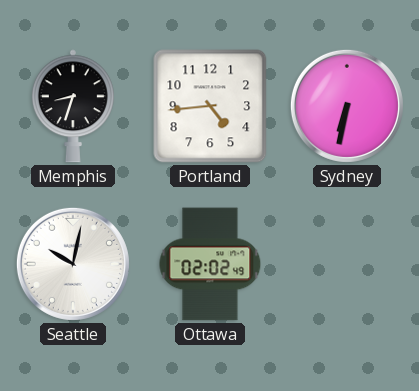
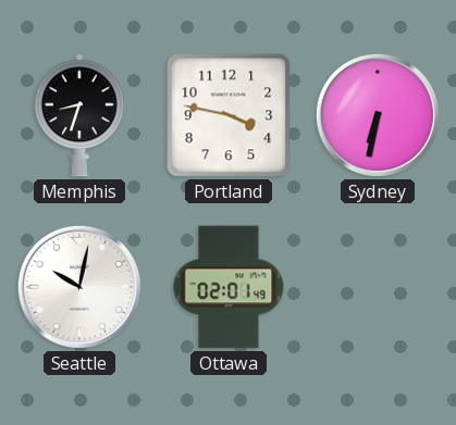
Portland: 4:44 -> 3:47 (229, 115)
Ottawa: 02:02 -> 02:01 (229, 287)
